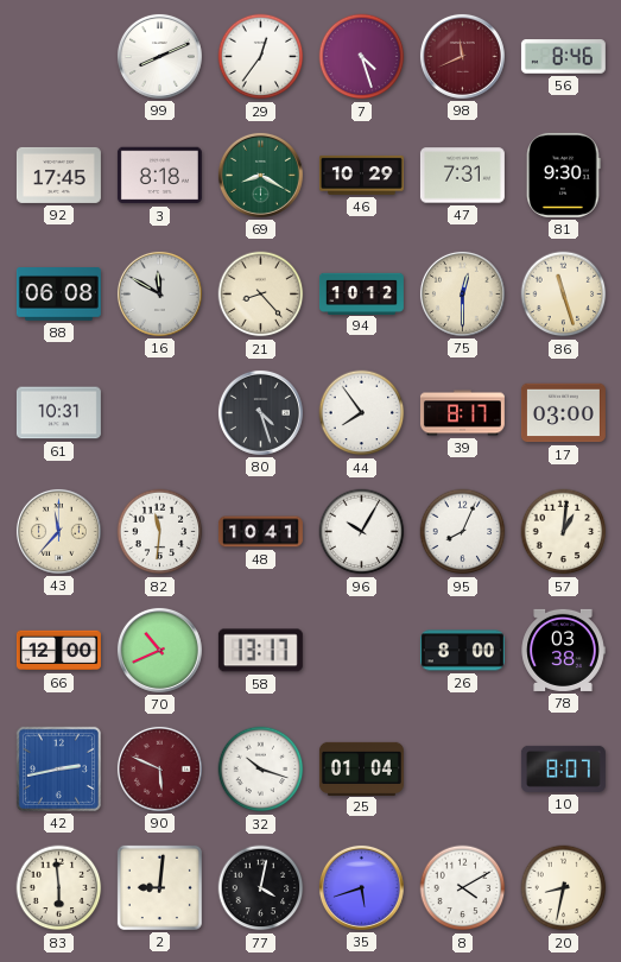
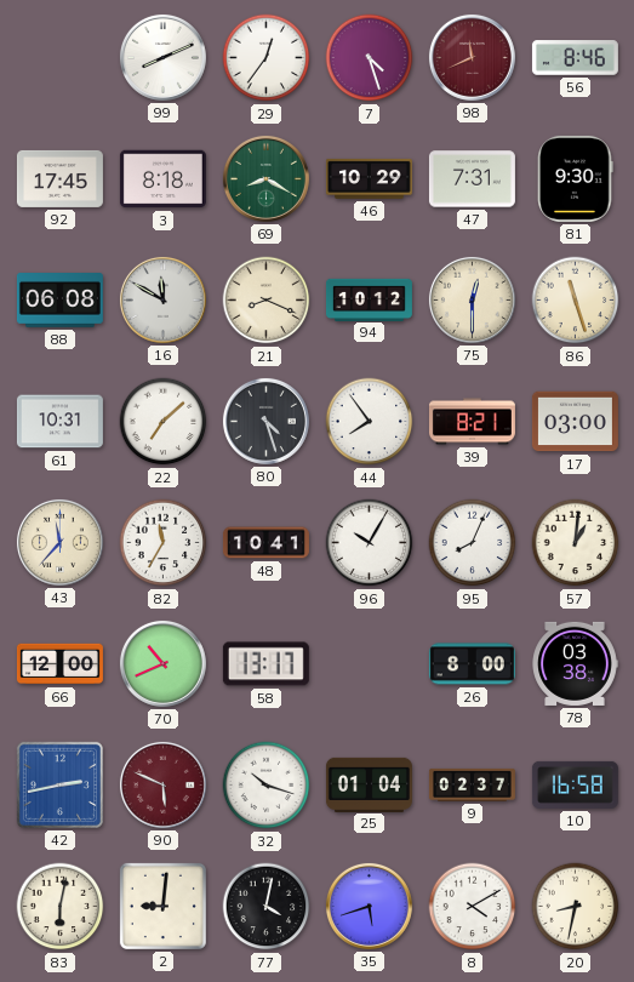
21: 8:23 -> 8:19 (267, 301)
22: none -> 7:08 (164, 422)
39: 8:17 -> 8:21 (472, 422)
82: 11:31 -> 11:35 (164, 543)
9: none -> 02:37 (472, 784)
10: 8:07 -> 16:58 (575, 784)
83: 5:59 -> 6:02 (61, 907)
